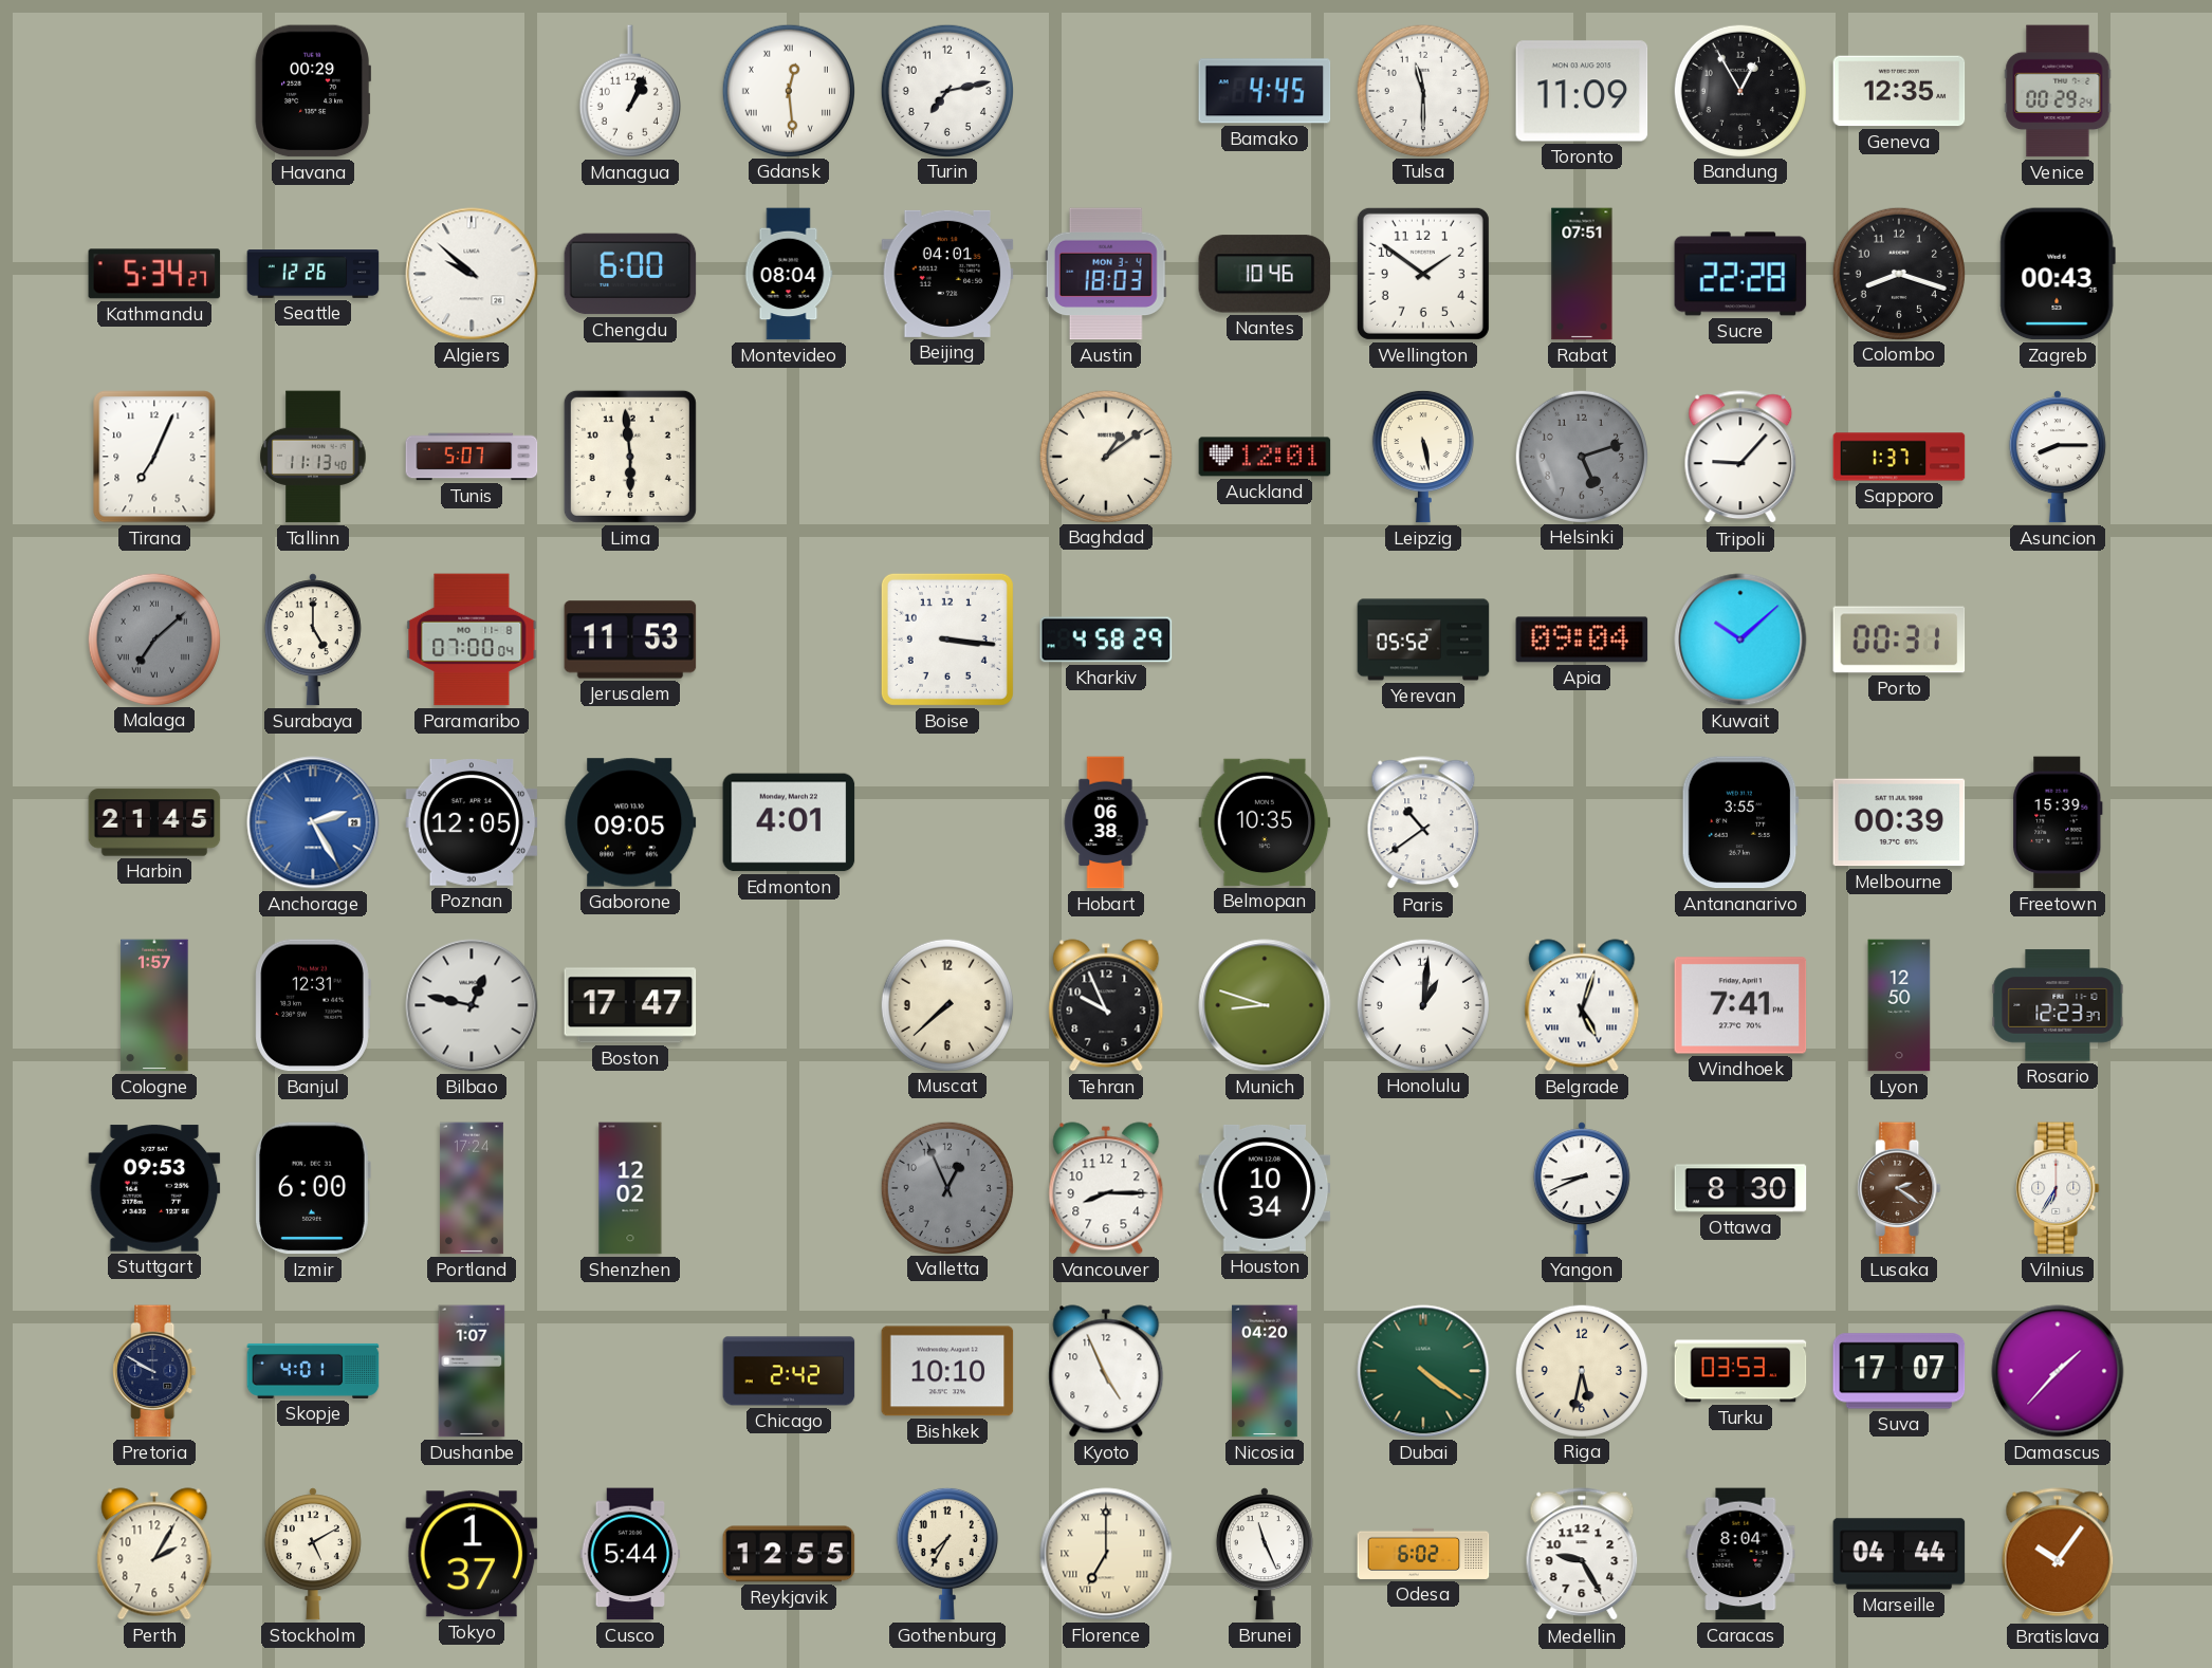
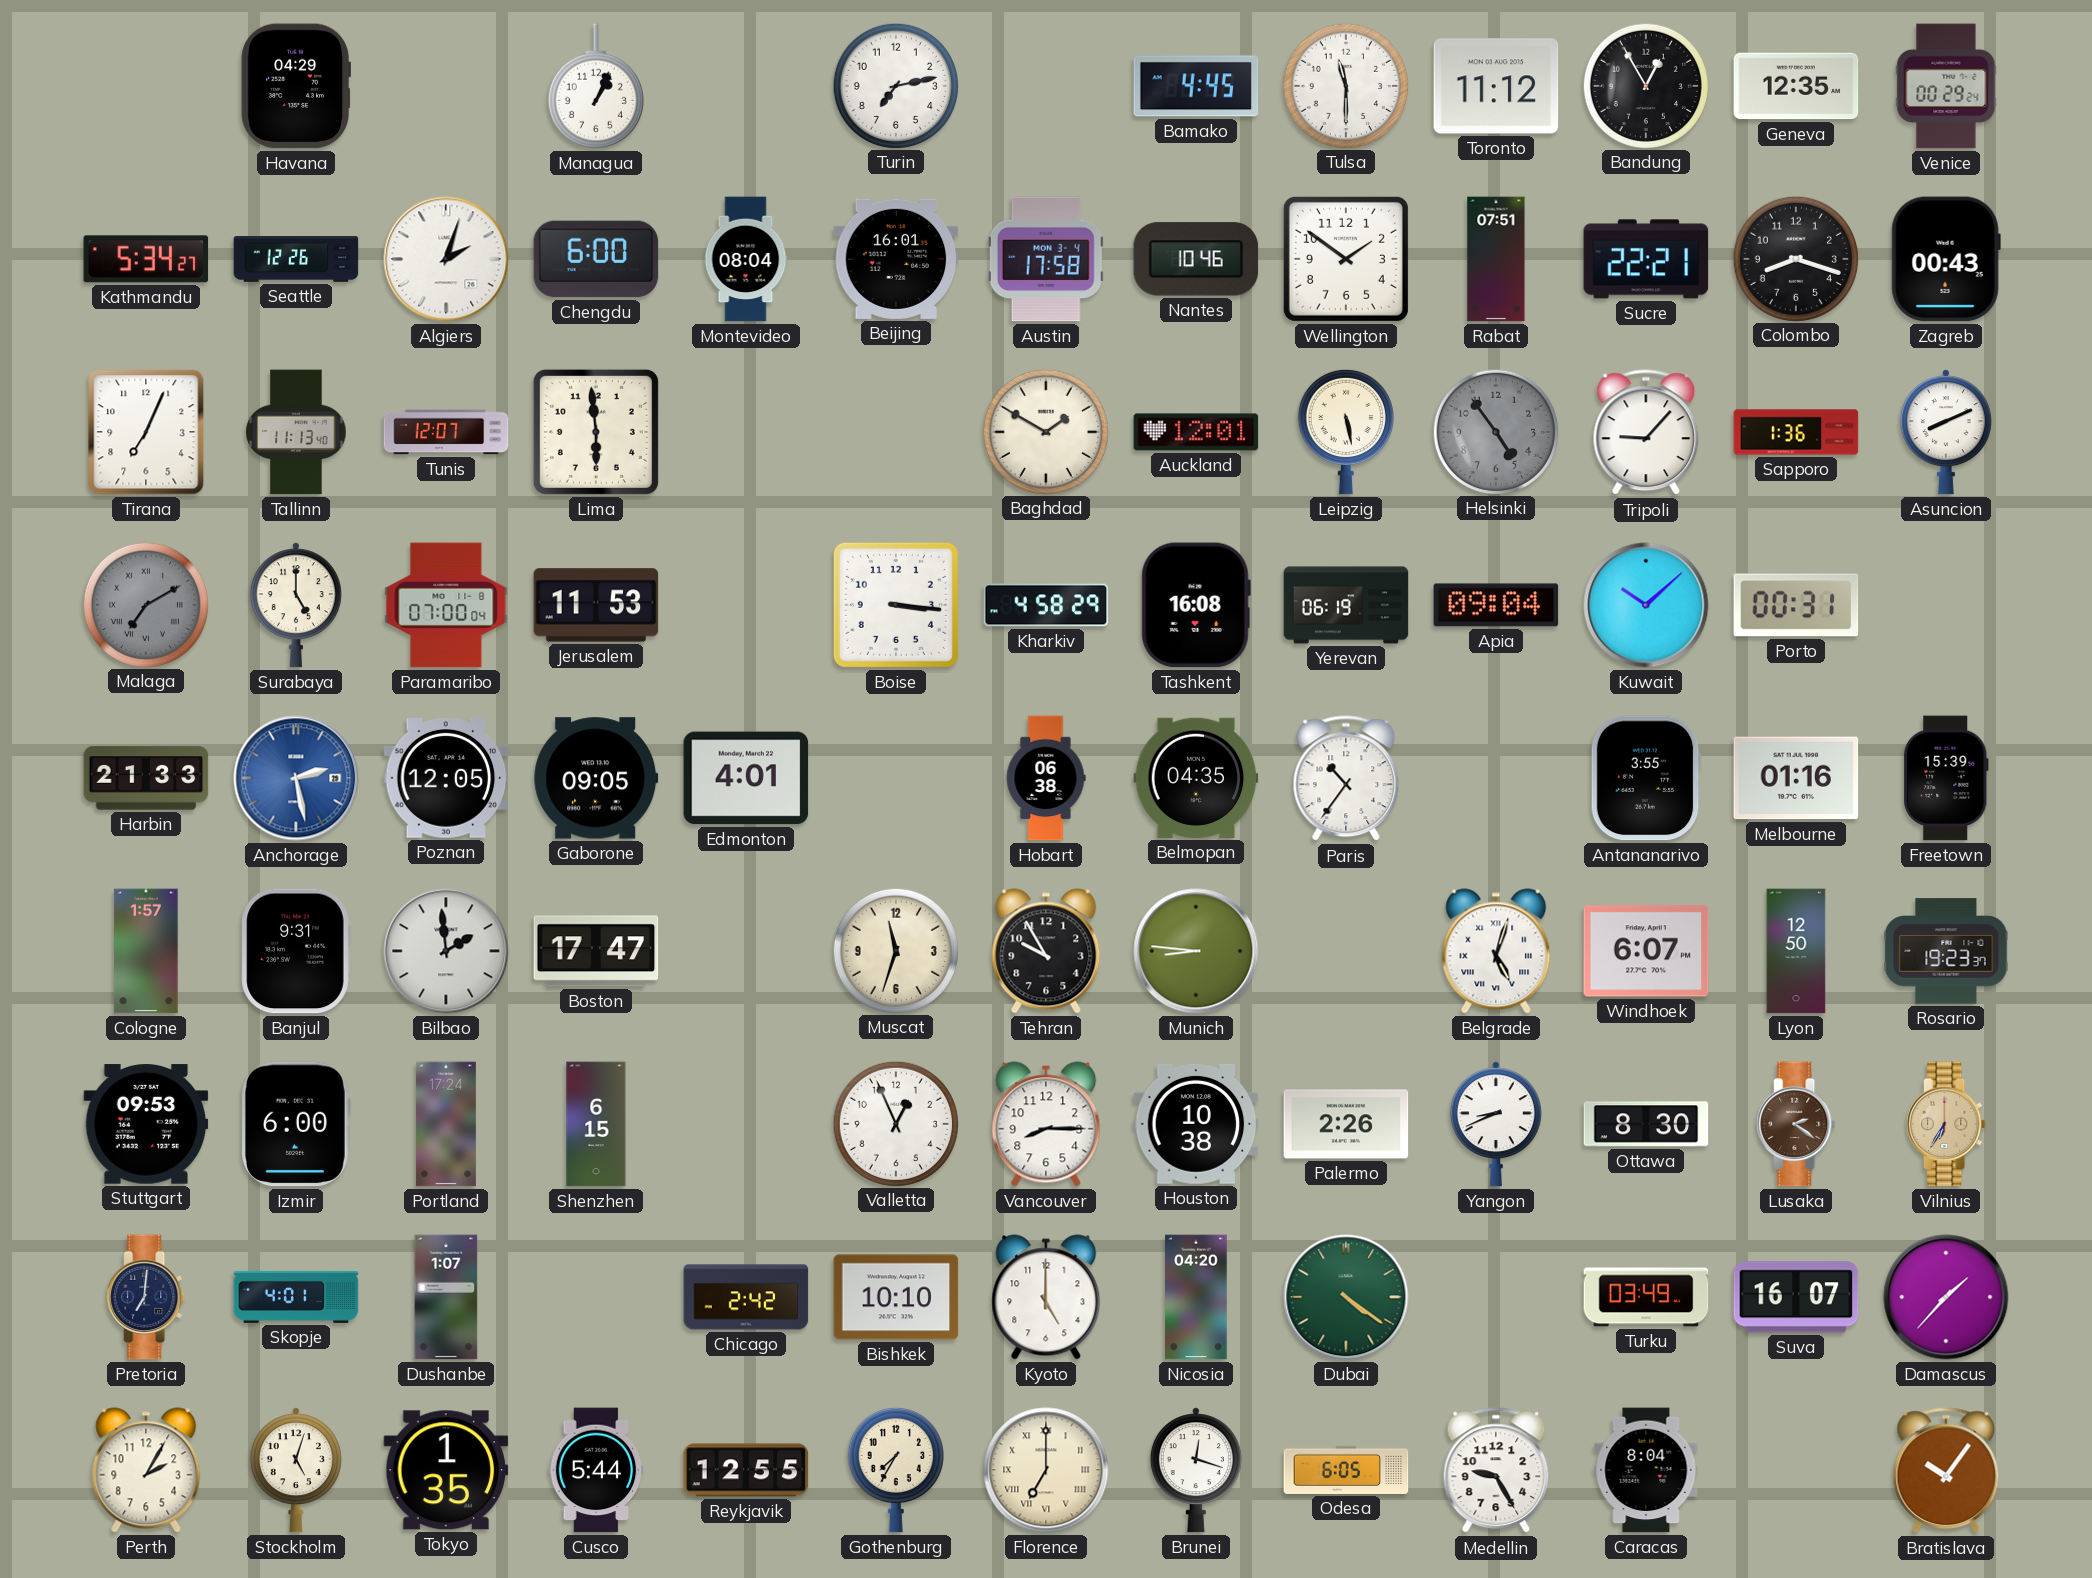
Havana: 00:29 -> 04:29 (296, 86)
Gdansk: 12:29 -> none (788, 90)
Toronto: 11:09 -> 11:12 (1496, 86)
Algiers: 9:52 -> 2:03 (446, 259)
Beijing: 04:01 -> 16:01 (896, 259)
Austin: 18:03 -> 17:58 (1046, 259)
Sucre: 22:28 -> 22:21 (1646, 259)
Tunis: 5:07 -> 12:07 (446, 432)
Baghdad: 1:09 -> 1:50 (1045, 431)
Helsinki: 5:12 -> 4:54 (1495, 431)
Sapporo: 1:37 -> 1:36 (1796, 432)
Asuncion: 8:15 -> 8:11 (1946, 432)
Malaga: 7:08 -> 7:10 (145, 604)
Tashkent: none -> 16:08 (1196, 605)
Yerevan: 05:52 -> 06:19 (1346, 605)
Harbin: 21:45 -> 21:33 (146, 778)
Anchorage: 2:25 -> 2:28 (296, 778)
Belmopan: 10:35 -> 04:35 (1196, 778)
Paris: 10:39 -> 10:36 (1346, 779)
Melbourne: 00:39 -> 01:16 (1796, 778)
Banjul: 12:31 -> 9:31 (296, 951)
Bilbao: 12:47 -> 1:59 (446, 951)
Muscat: 7:38 -> 11:33 (895, 950)
Tehran: 9:56 -> 9:55 (1046, 951)
Munich: 8:48 -> 8:46 (1196, 951)
Honolulu: 1:01 -> none (1422, 1004)
Windhoek: 7:41 -> 6:07 (1646, 951)
Rosario: 12:23 -> 19:23 (1946, 951)
Shenzhen: 12:02 -> 6:15 (596, 1124)
Valletta dial: grey -> white (895, 1123)
Houston: 10:34 -> 10:38 (1196, 1124)
Palermo: none -> 2:26 (1346, 1124)
Vilnius dial: white -> champagne (1946, 1124)
Pretoria: 9:50 -> 7:01 (146, 1297)
Kyoto: 4:56 -> 5:00 (1046, 1297)
Riga: 5:32 -> none (1581, 1370)
Turku: 03:53 -> 03:49 (1646, 1297)
Suva: 17:07 -> 16:07 (1796, 1297)
Stockholm: 5:10 -> 5:03 (296, 1470)
Tokyo: 1:37 -> 1:35 (446, 1470)
Brunei: 11:26 -> 12:18 (1196, 1470)
Odesa: 6:02 -> 6:05 (1346, 1470)
Marseille: 04:44 -> none (1899, 1554)
